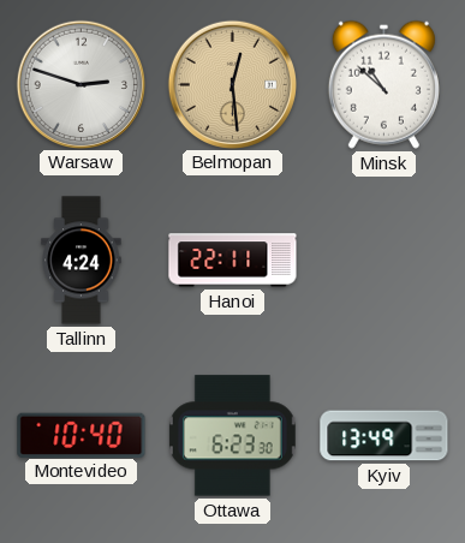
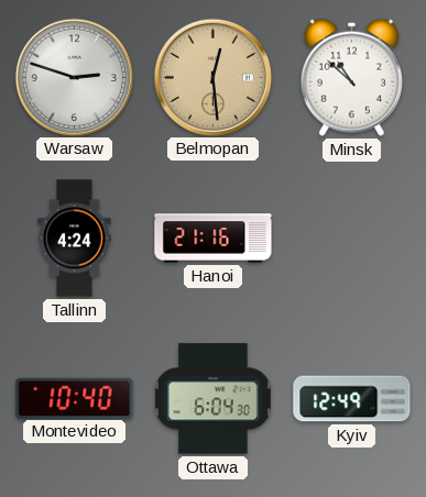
Hanoi: 22:11 -> 21:16 (214, 239)
Ottawa: 6:23 -> 6:04 (212, 399)
Kyiv: 13:49 -> 12:49 (352, 399)
